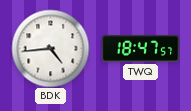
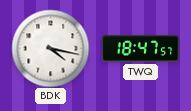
BDK: 4:44 -> 4:17 (50, 48)
